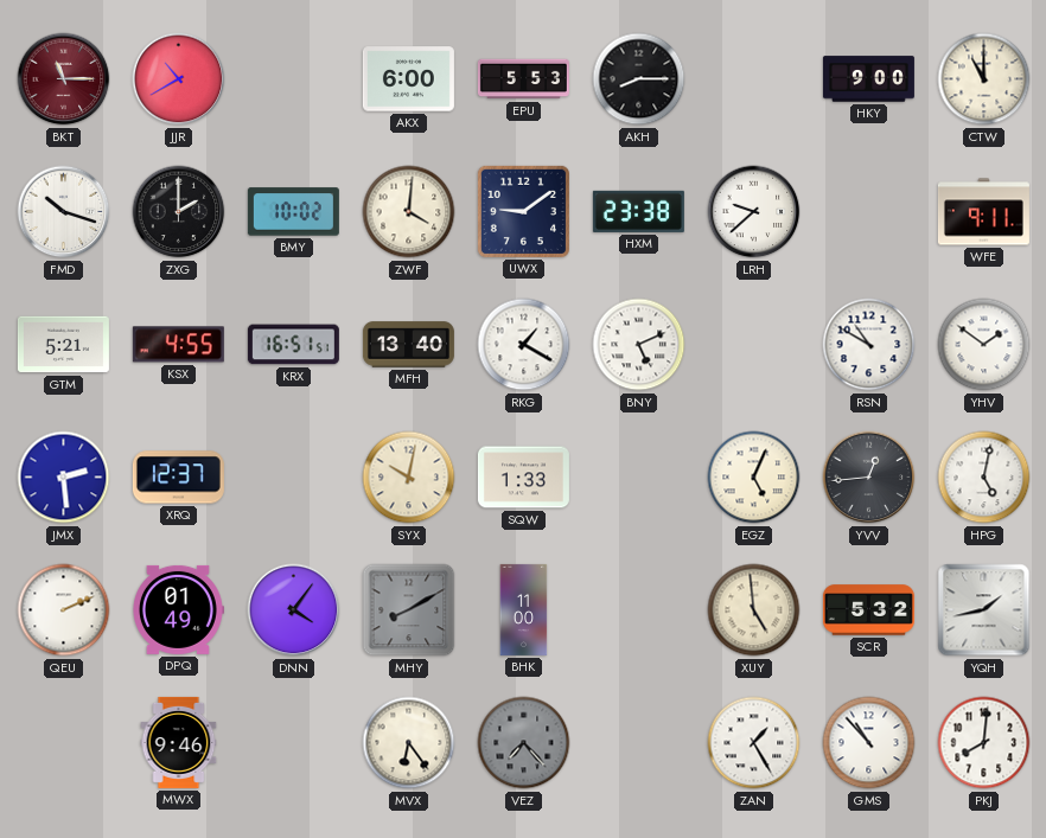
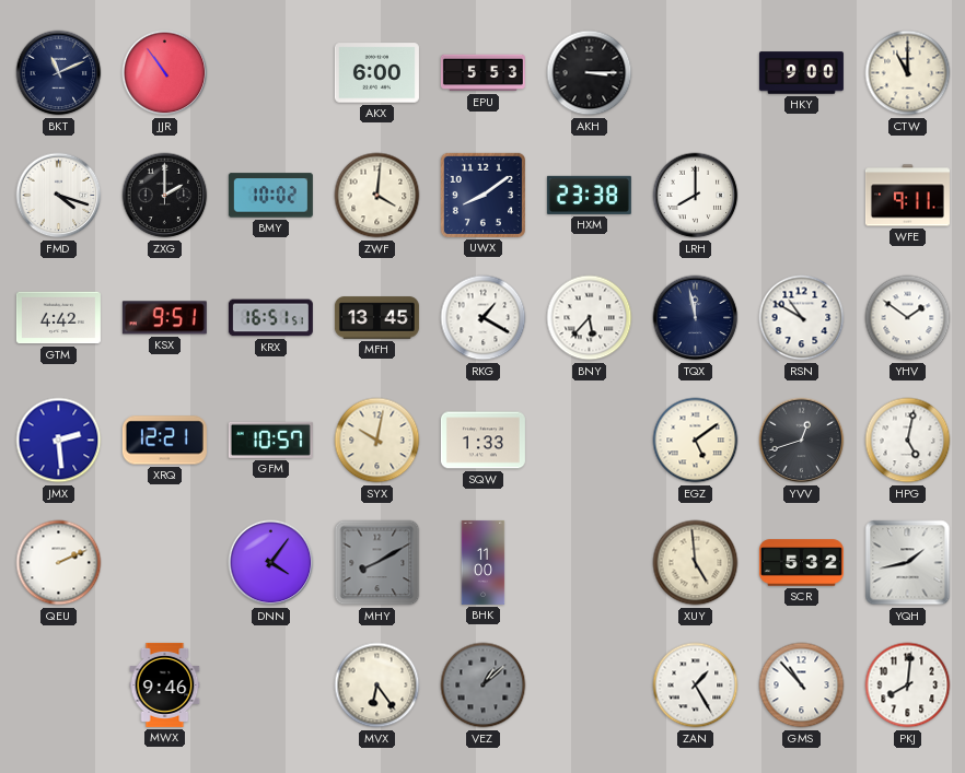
BKT: 11:15 -> 11:11 (59, 73)
BKT dial: burgundy -> navy (59, 73)
JJR: 10:40 -> 10:54 (165, 73)
AKH: 8:15 -> 3:15 (590, 73)
FMD: 10:18 -> 4:18 (59, 196)
UWX: 9:09 -> 8:09 (482, 195)
LRH: 9:38 -> 8:00 (696, 196)
GTM: 5:21 -> 4:42 (58, 318)
KSX: 4:55 -> 9:51 (164, 318)
MFH: 13:40 -> 13:45 (376, 318)
BNY: 5:11 -> 5:37 (590, 318)
TQX: none -> 11:58 (696, 318)
XRQ: 12:37 -> 12:21 (164, 441)
GFM: none -> 10:57 (270, 440)
EGZ: 5:04 -> 5:09 (696, 441)
YVV: 12:44 -> 12:42 (802, 441)
DPQ: 01:49 -> none (179, 609)
VEZ: 7:23 -> 1:08 (484, 686)
